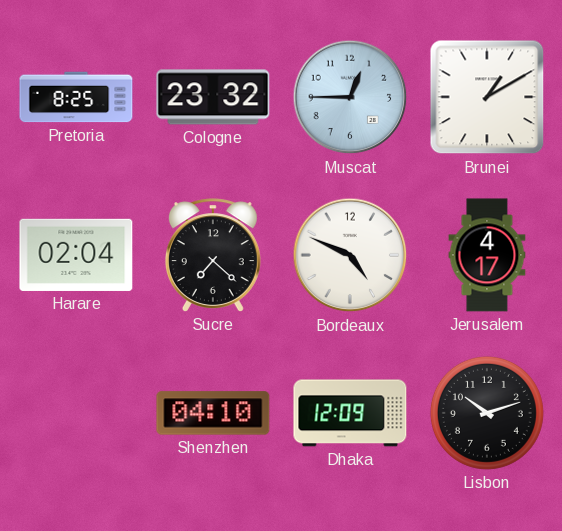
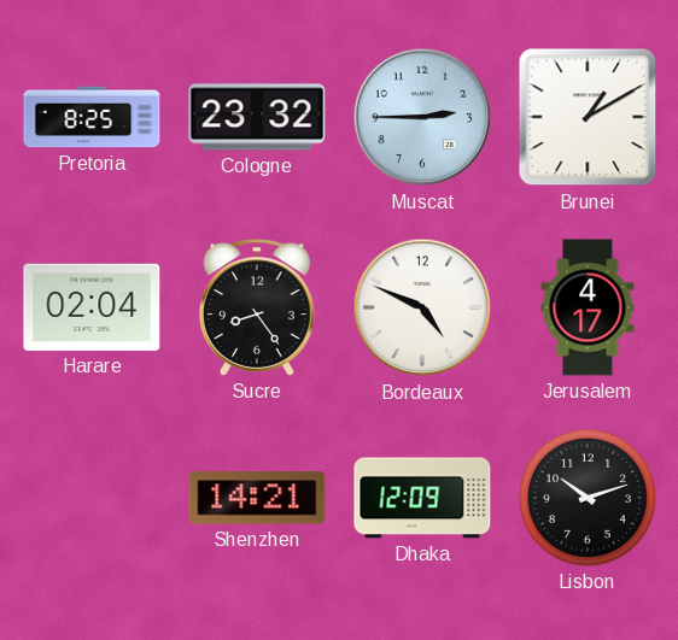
Muscat: 12:45 -> 2:45 (422, 117)
Sucre: 7:22 -> 8:24 (257, 307)
Shenzhen: 04:10 -> 14:21 (257, 498)
